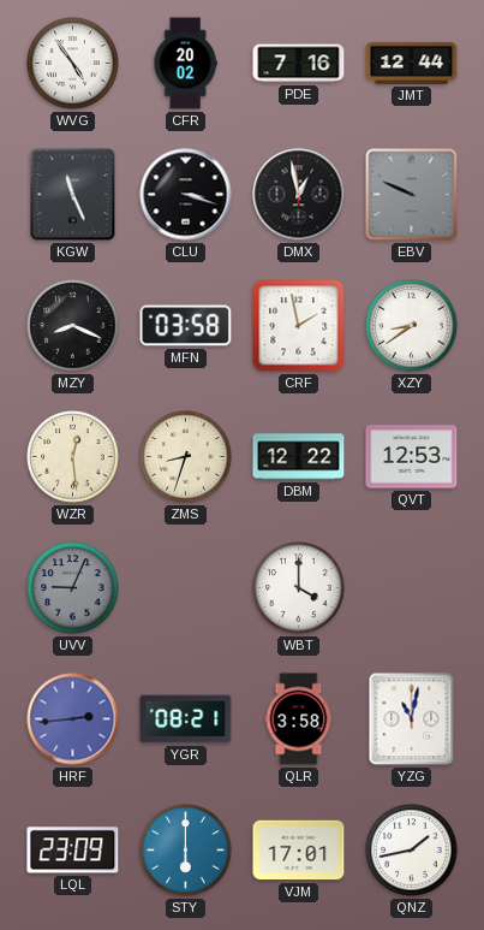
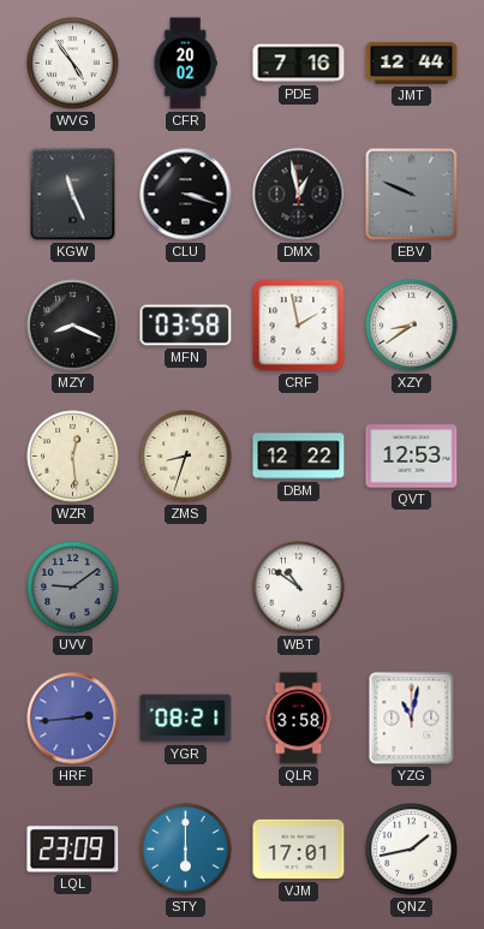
UVV: 9:04 -> 9:09 (73, 588)
WBT: 4:00 -> 10:51 (299, 588)
